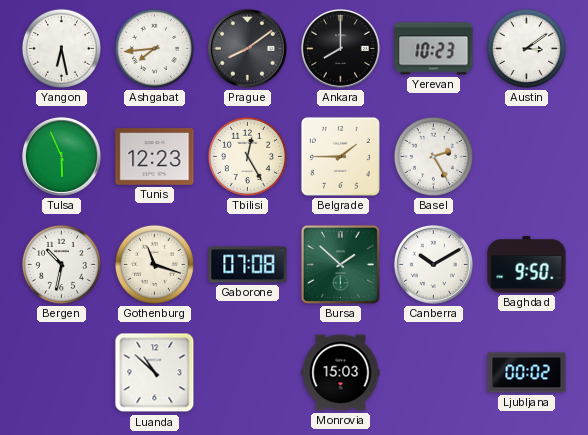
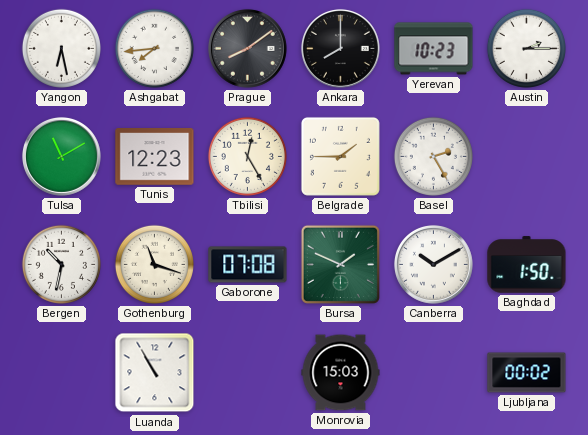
Austin: 3:09 -> 2:15 (526, 48)
Tulsa: 5:56 -> 11:10 (61, 156)
Bursa: 1:52 -> 1:49 (340, 264)
Baghdad: 9:50 -> 1:50 (527, 265)
Luanda: 10:52 -> 10:55 (155, 373)
